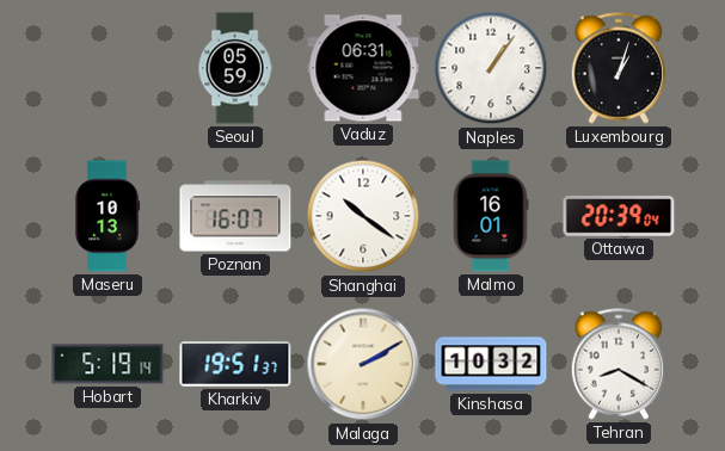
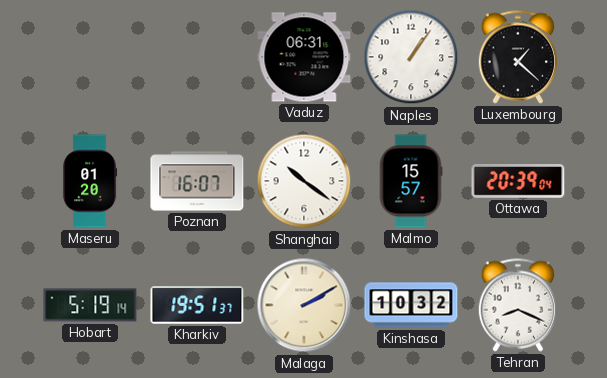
Seoul: 05:59 -> none (235, 68)
Luxembourg: 1:03 -> 1:22 (517, 57)
Maseru: 10:13 -> 01:20 (90, 181)
Malmo: 16:01 -> 15:57 (411, 181)
Tehran: 8:20 -> 8:19 (517, 305)
